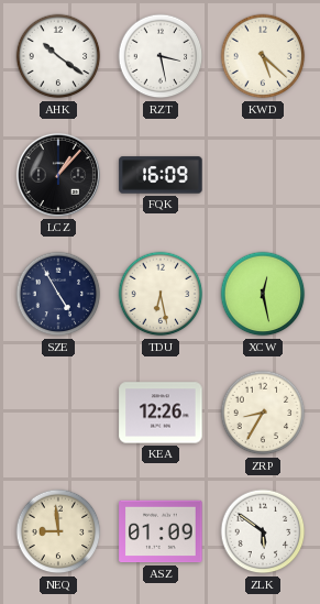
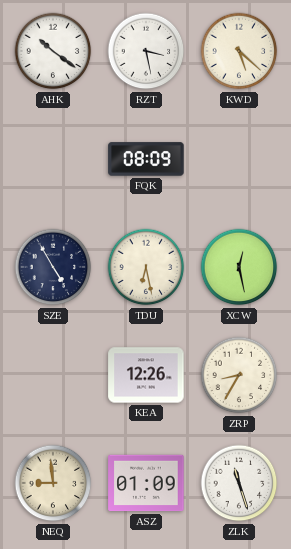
LCZ: 1:07 -> none (58, 175)
FQK: 16:09 -> 08:09 (146, 159)
ZLK: 5:51 -> 11:27 (239, 483)
